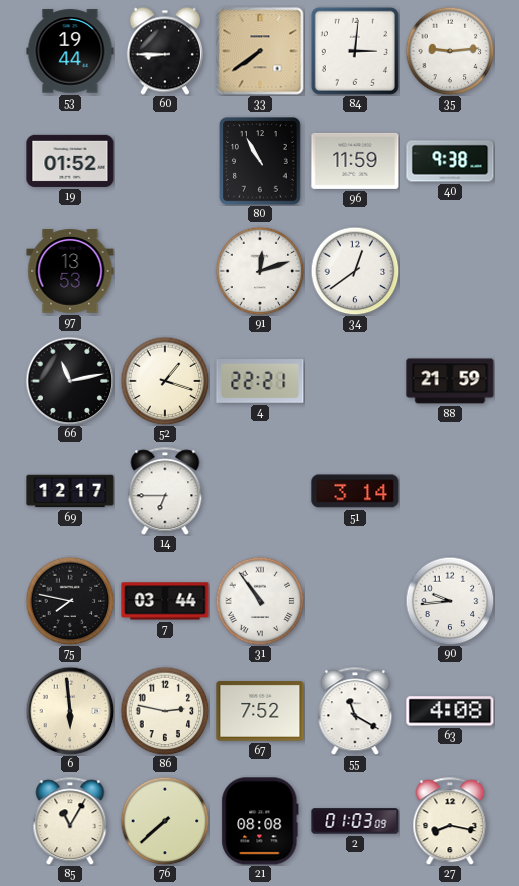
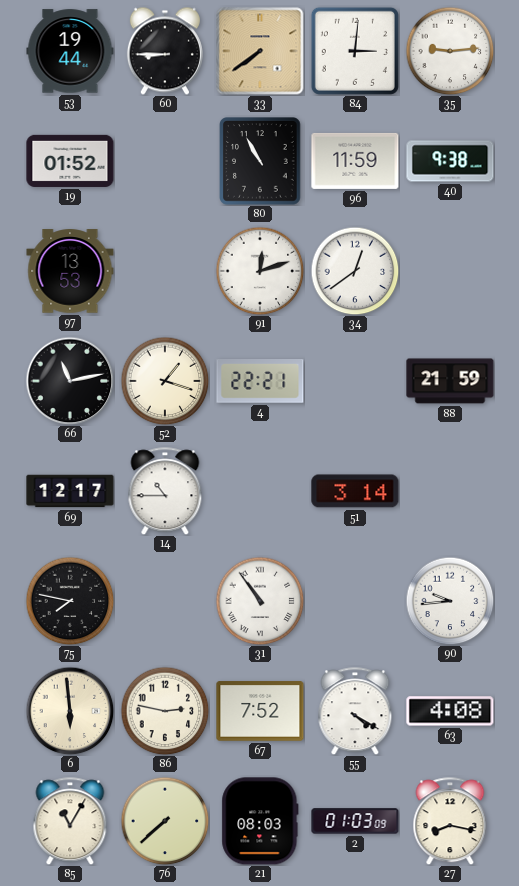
14: 6:45 -> 10:45 (165, 491)
7: 03:44 -> none (165, 601)
55: 11:20 -> 4:20 (355, 711)
21: 08:08 -> 08:03 (260, 821)
